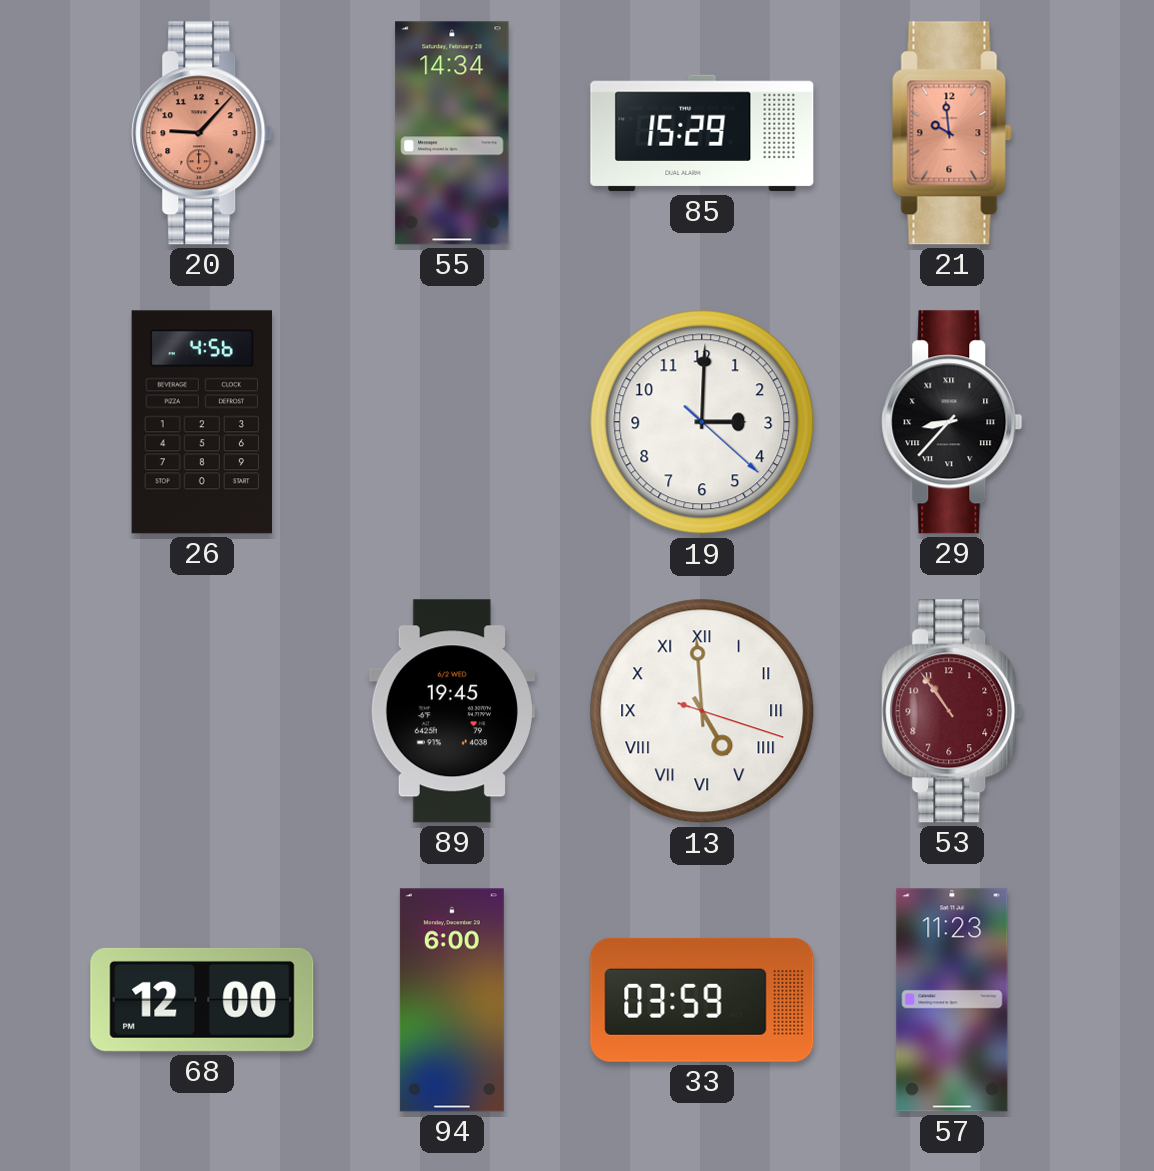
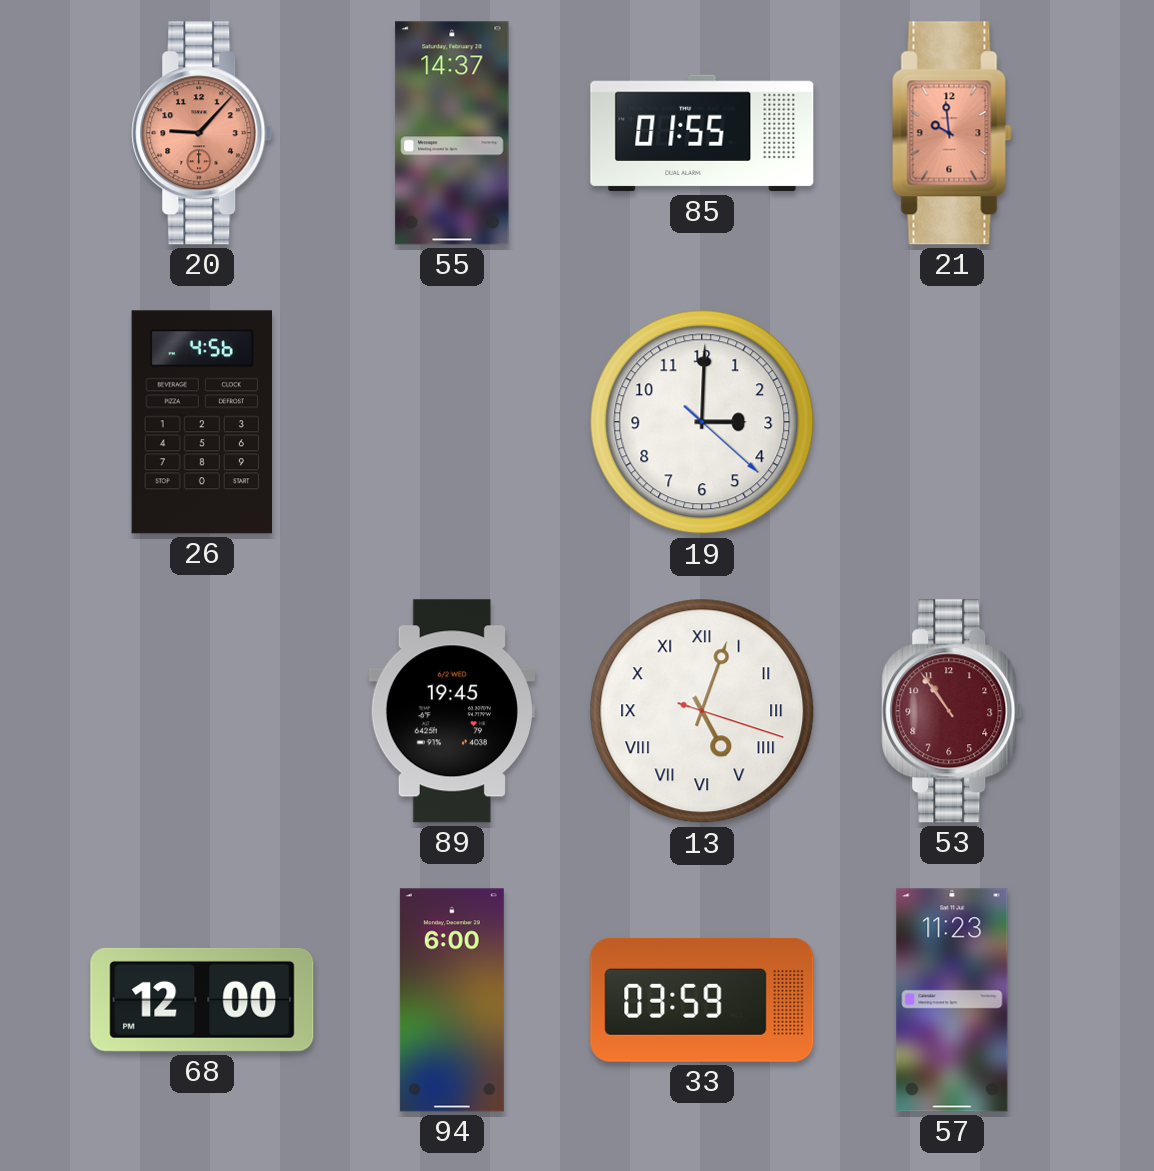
55: 14:34 -> 14:37 (452, 133)
85: 15:29 -> 01:55 (702, 133)
29: 8:37 -> none (952, 422)
13: 4:59 -> 5:03 (702, 711)
